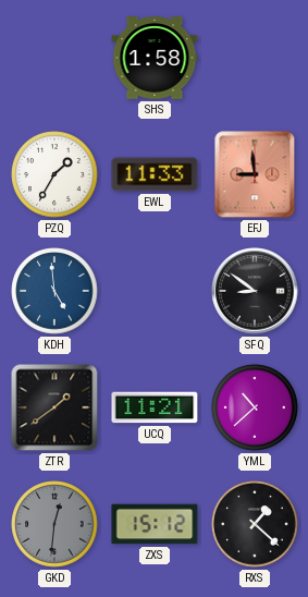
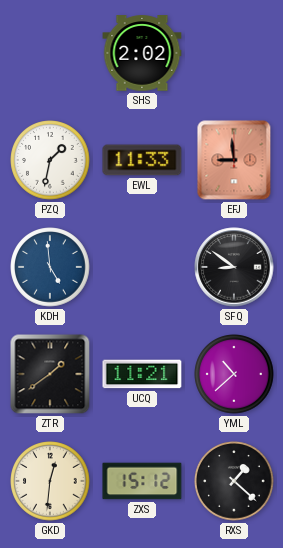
SHS: 1:58 -> 2:02 (142, 53)
PZQ: 1:35 -> 1:32 (50, 160)
GKD dial: grey -> cream (50, 481)
